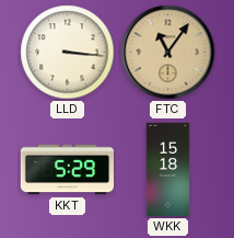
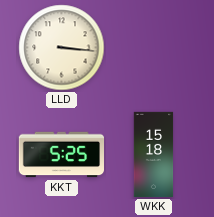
FTC: 11:06 -> none (168, 53)
KKT: 5:29 -> 5:25 (61, 155)
